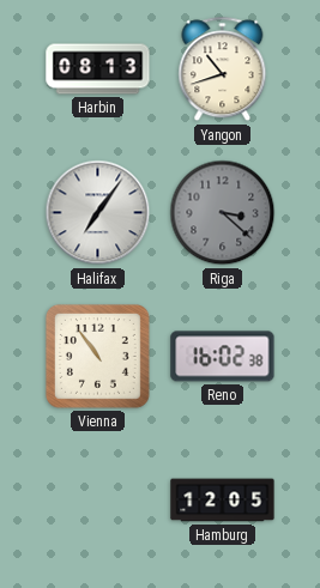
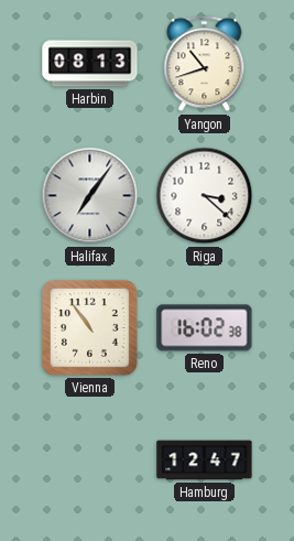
Riga dial: grey -> white (205, 196)
Hamburg: 12:05 -> 12:47 (205, 461)
